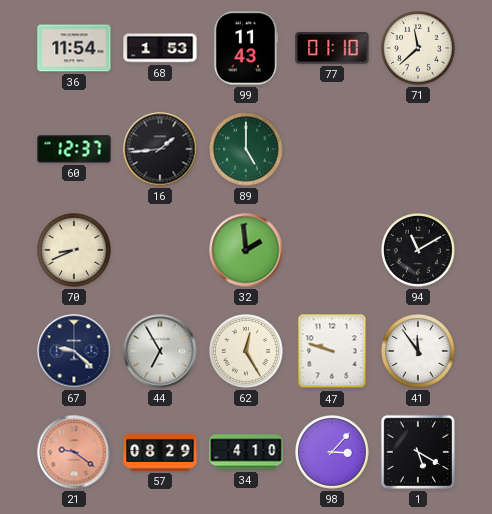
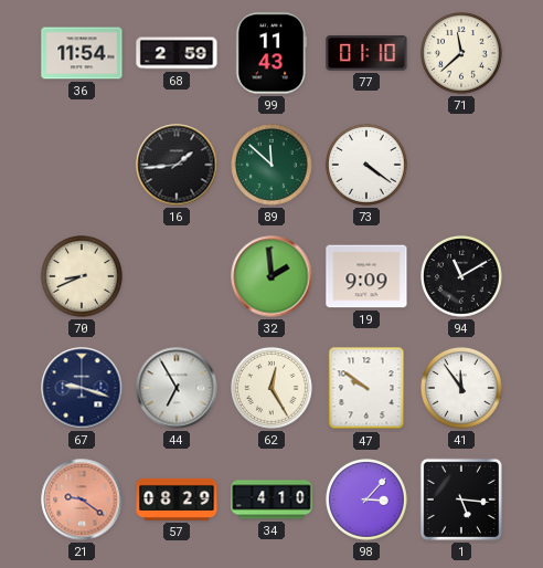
68: 1:53 -> 2:59 (177, 53)
60: 12:37 -> none (74, 149)
89: 5:00 -> 11:52 (273, 166)
73: none -> 4:21 (368, 166)
19: none -> 9:09 (366, 276)
67: 9:22 -> 9:18 (82, 388)
47: 9:48 -> 9:51 (366, 388)
1: 5:20 -> 5:16 (461, 499)
